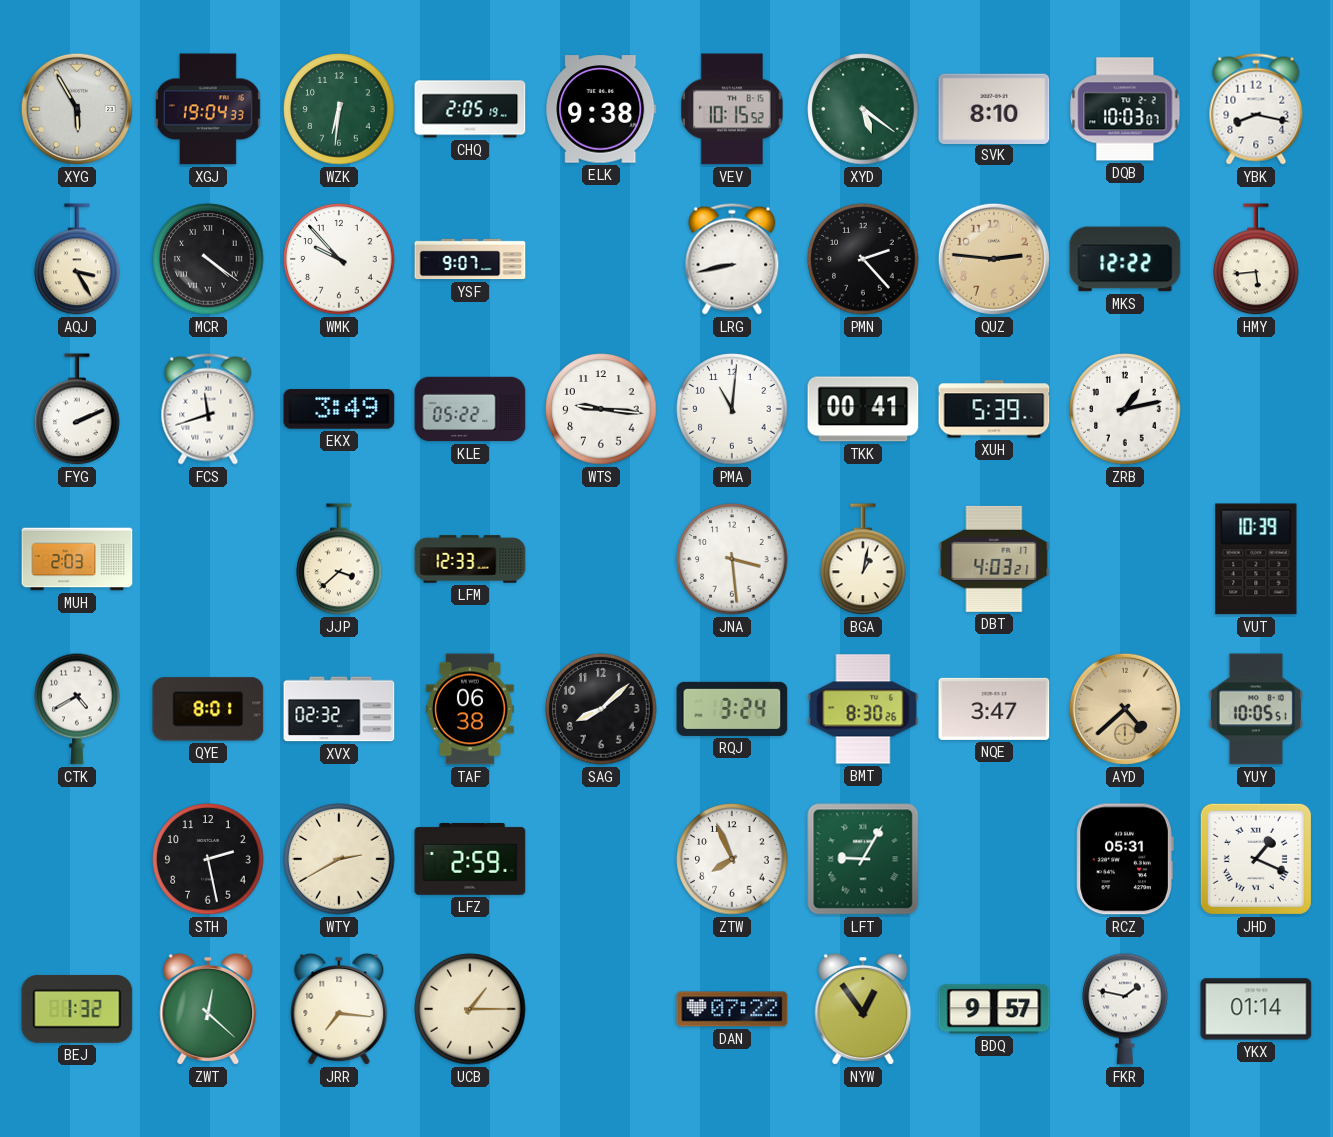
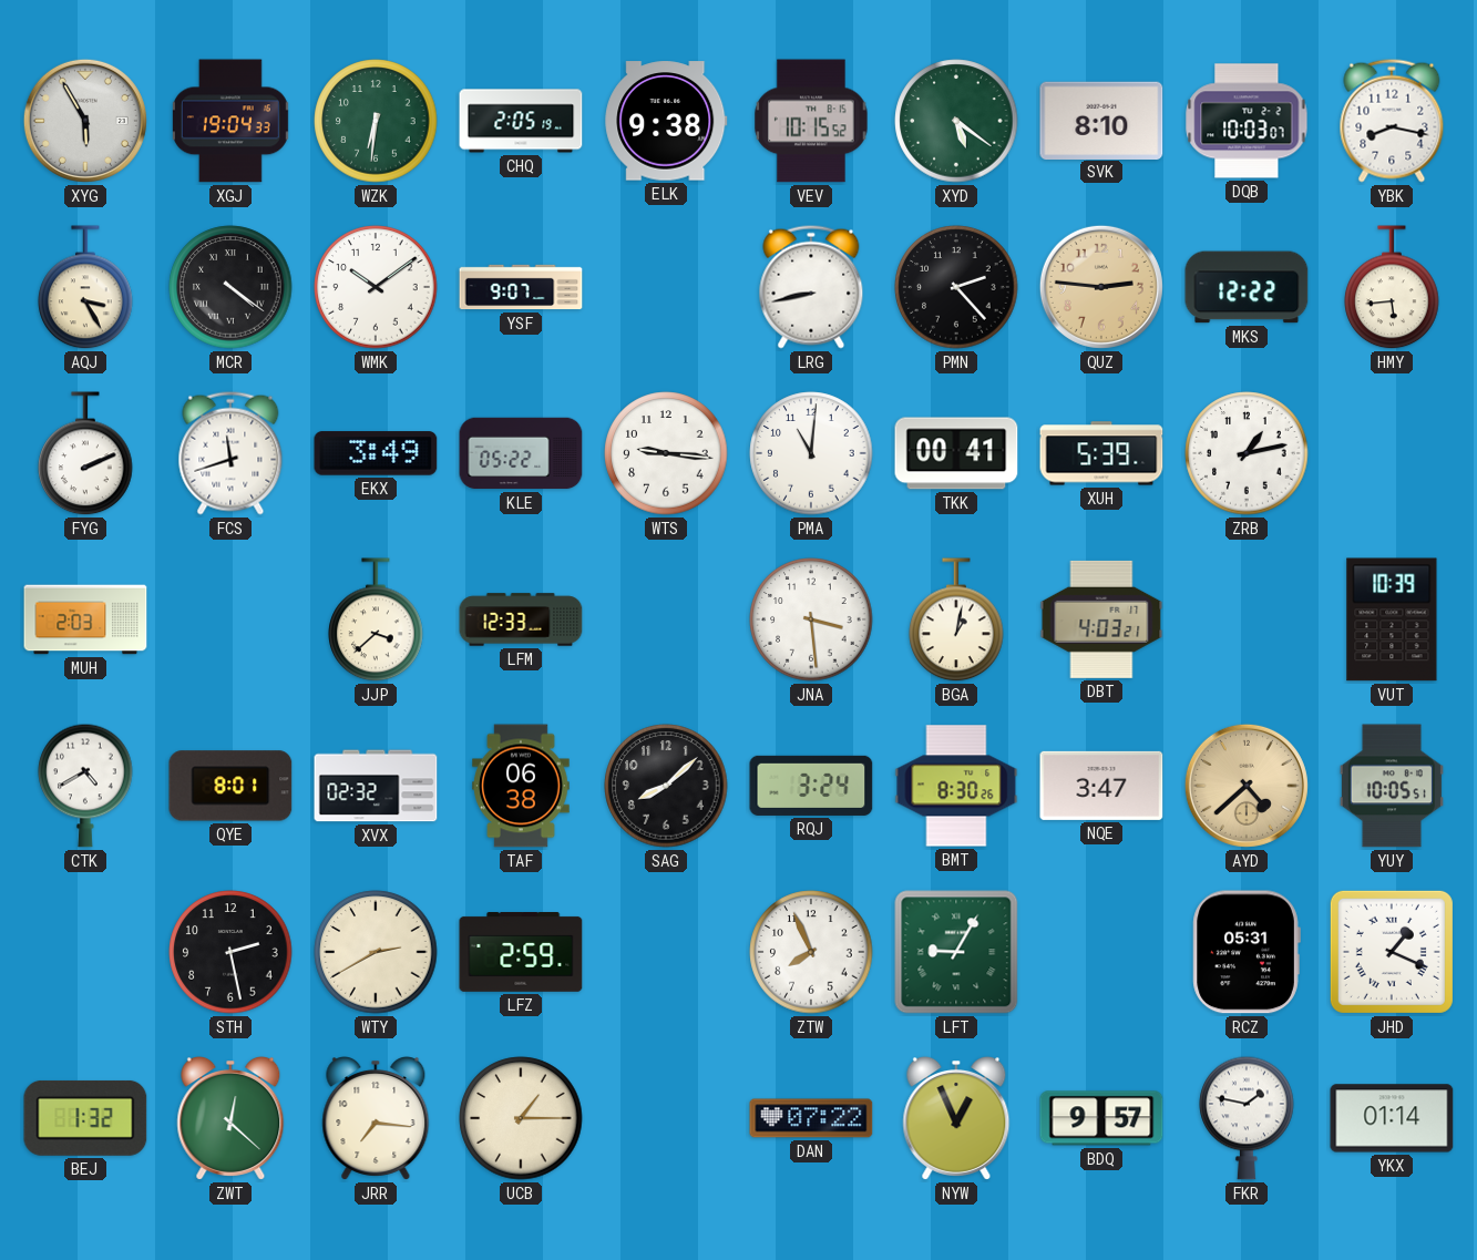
WMK: 9:53 -> 10:09 (376, 287)
NYW: 12:54 -> 12:56 (956, 1119)
